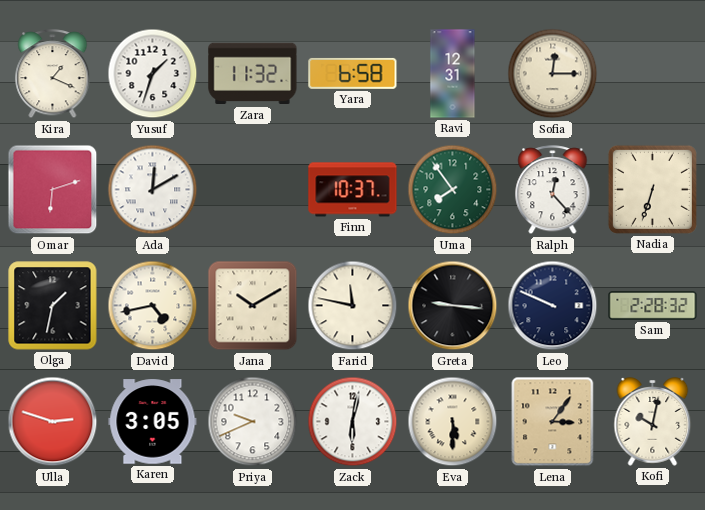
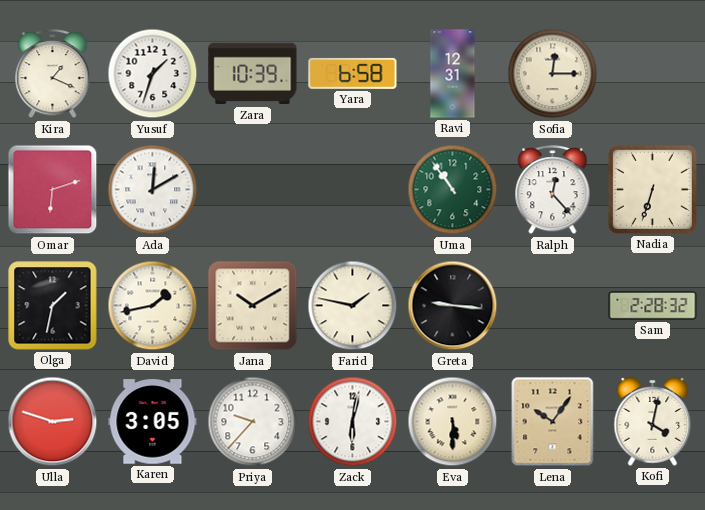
Zara: 11:32 -> 10:39 (253, 74)
Finn: 10:37 -> none (353, 190)
Uma: 7:54 -> 10:54 (453, 190)
David: 4:43 -> 1:43 (153, 306)
Farid: 11:47 -> 1:47 (353, 306)
Leo: 9:49 -> none (553, 306)
Priya: 9:41 -> 9:37 (253, 422)
Lena: 3:06 -> 10:06 (553, 422)
Kofi: 10:02 -> 4:02 (653, 422)
